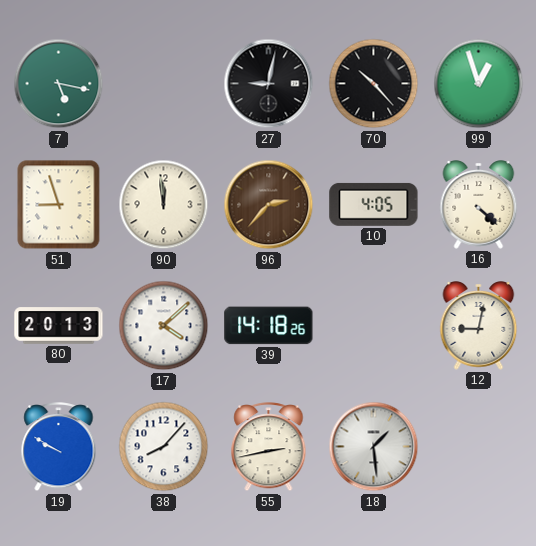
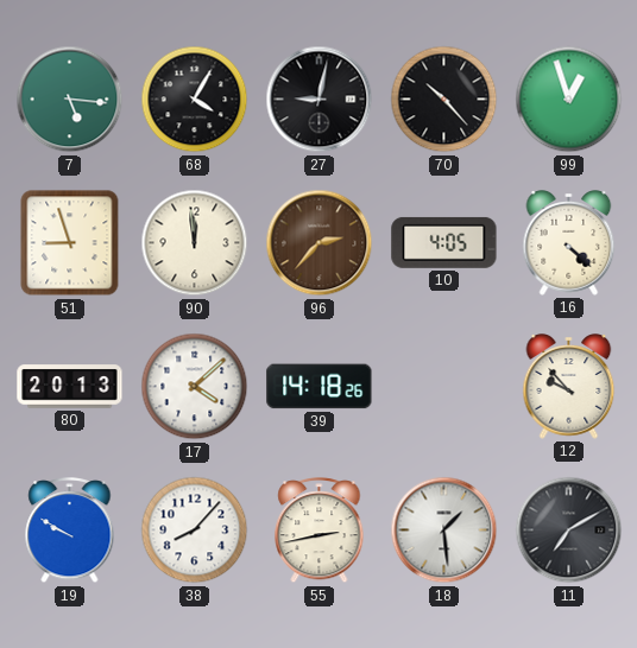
7: 5:17 -> 5:16 (70, 100)
68: none -> 4:05 (195, 100)
12: 9:02 -> 9:53 (569, 387)
11: none -> 7:10 (569, 531)
